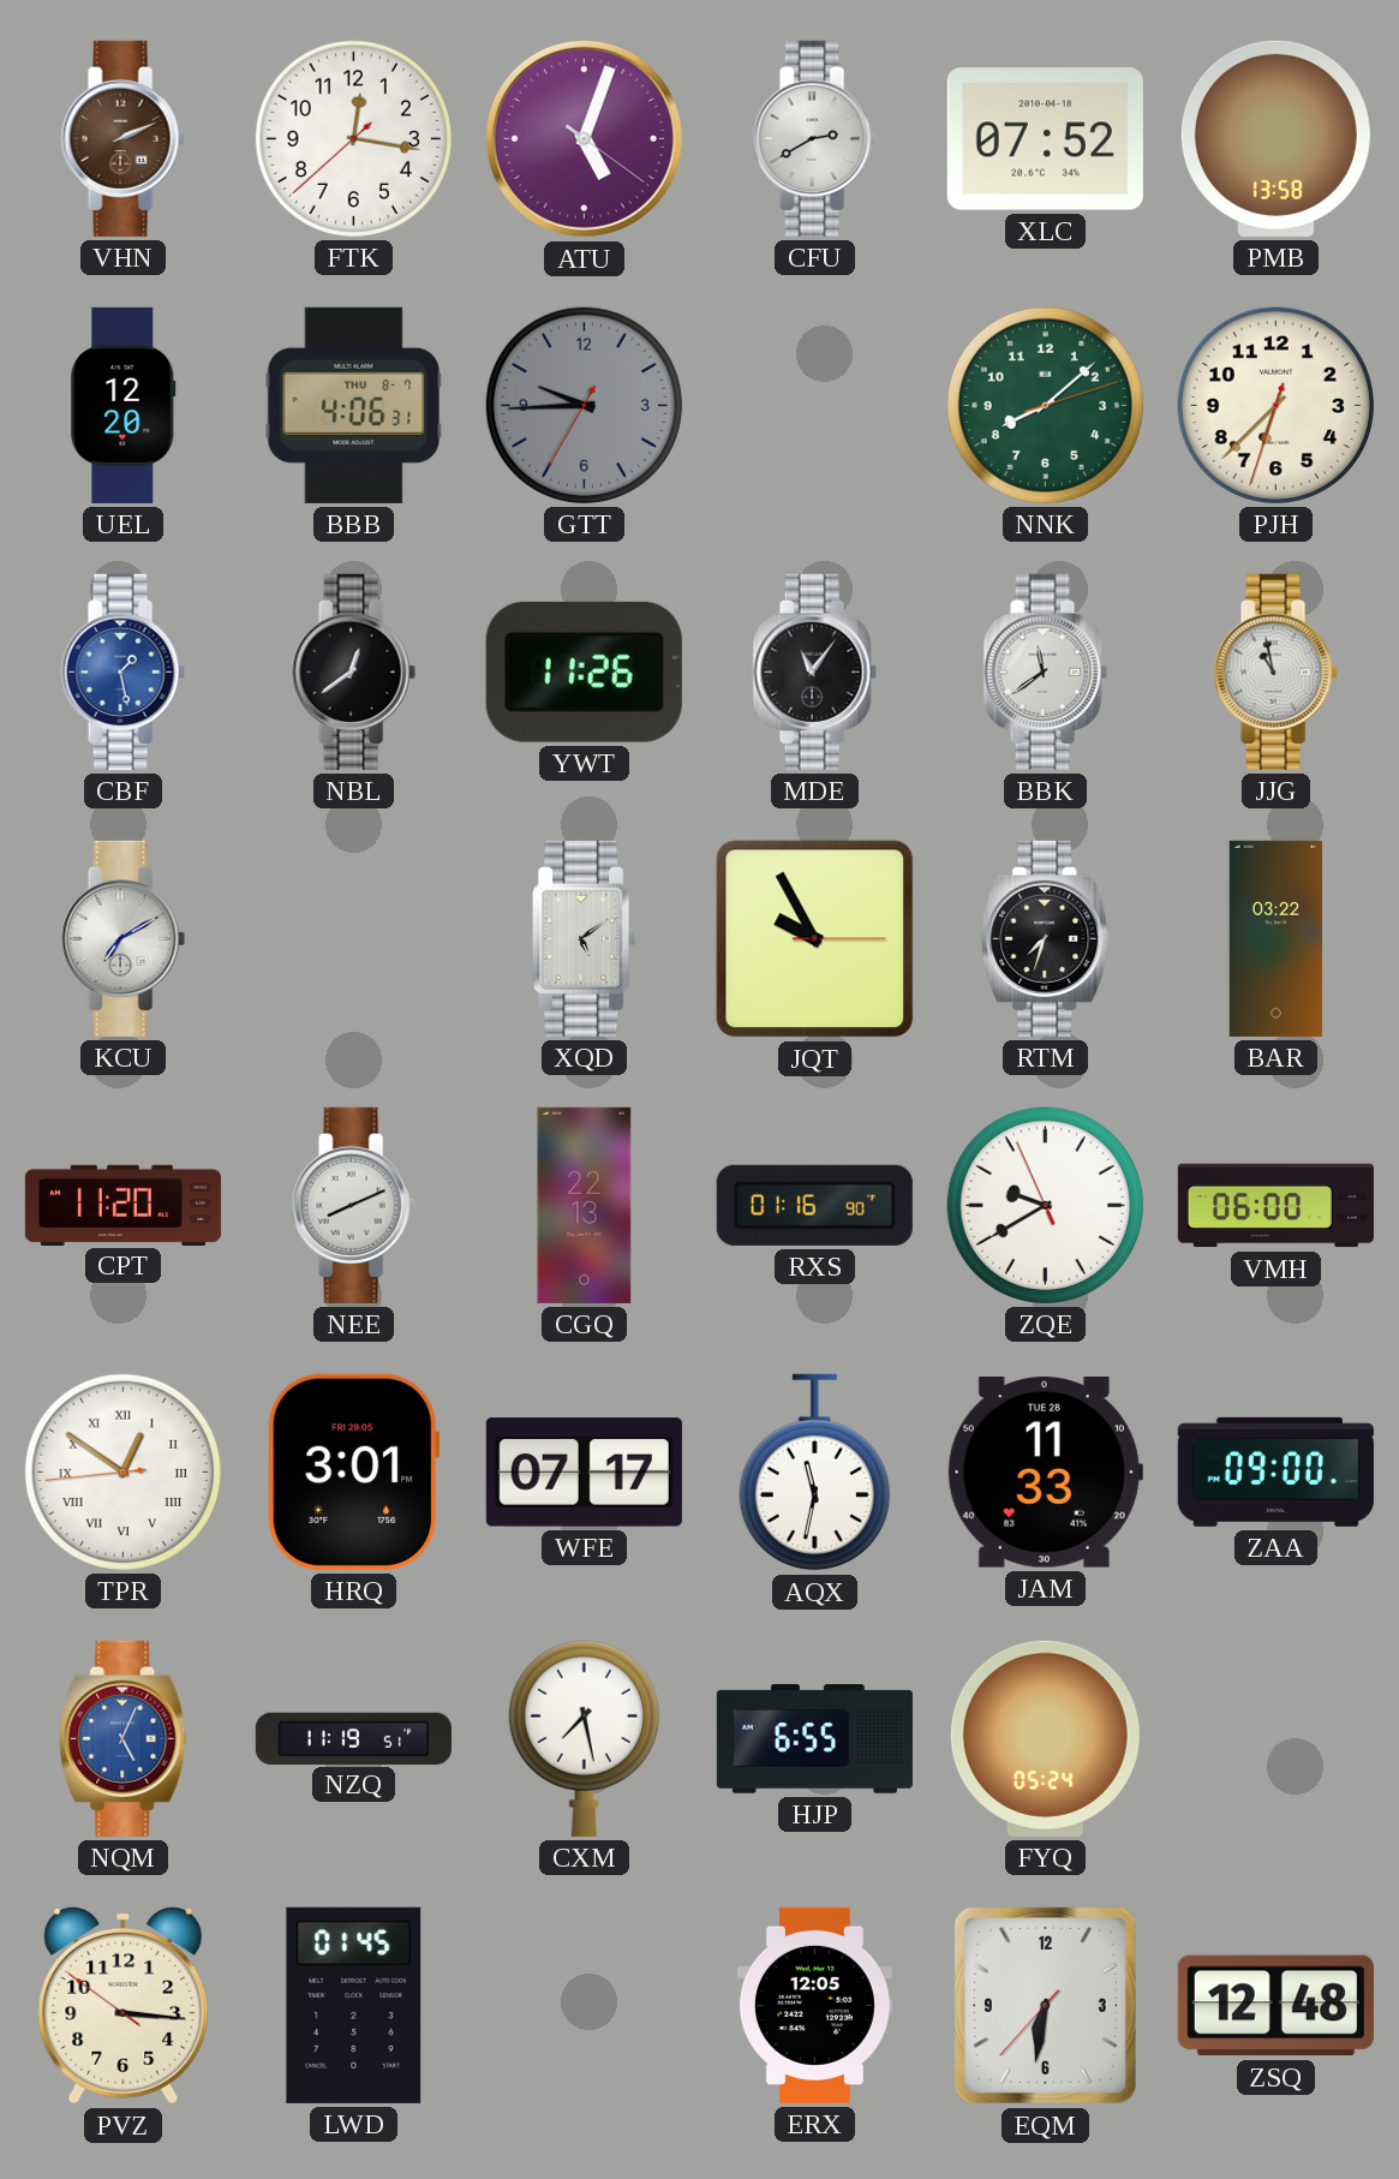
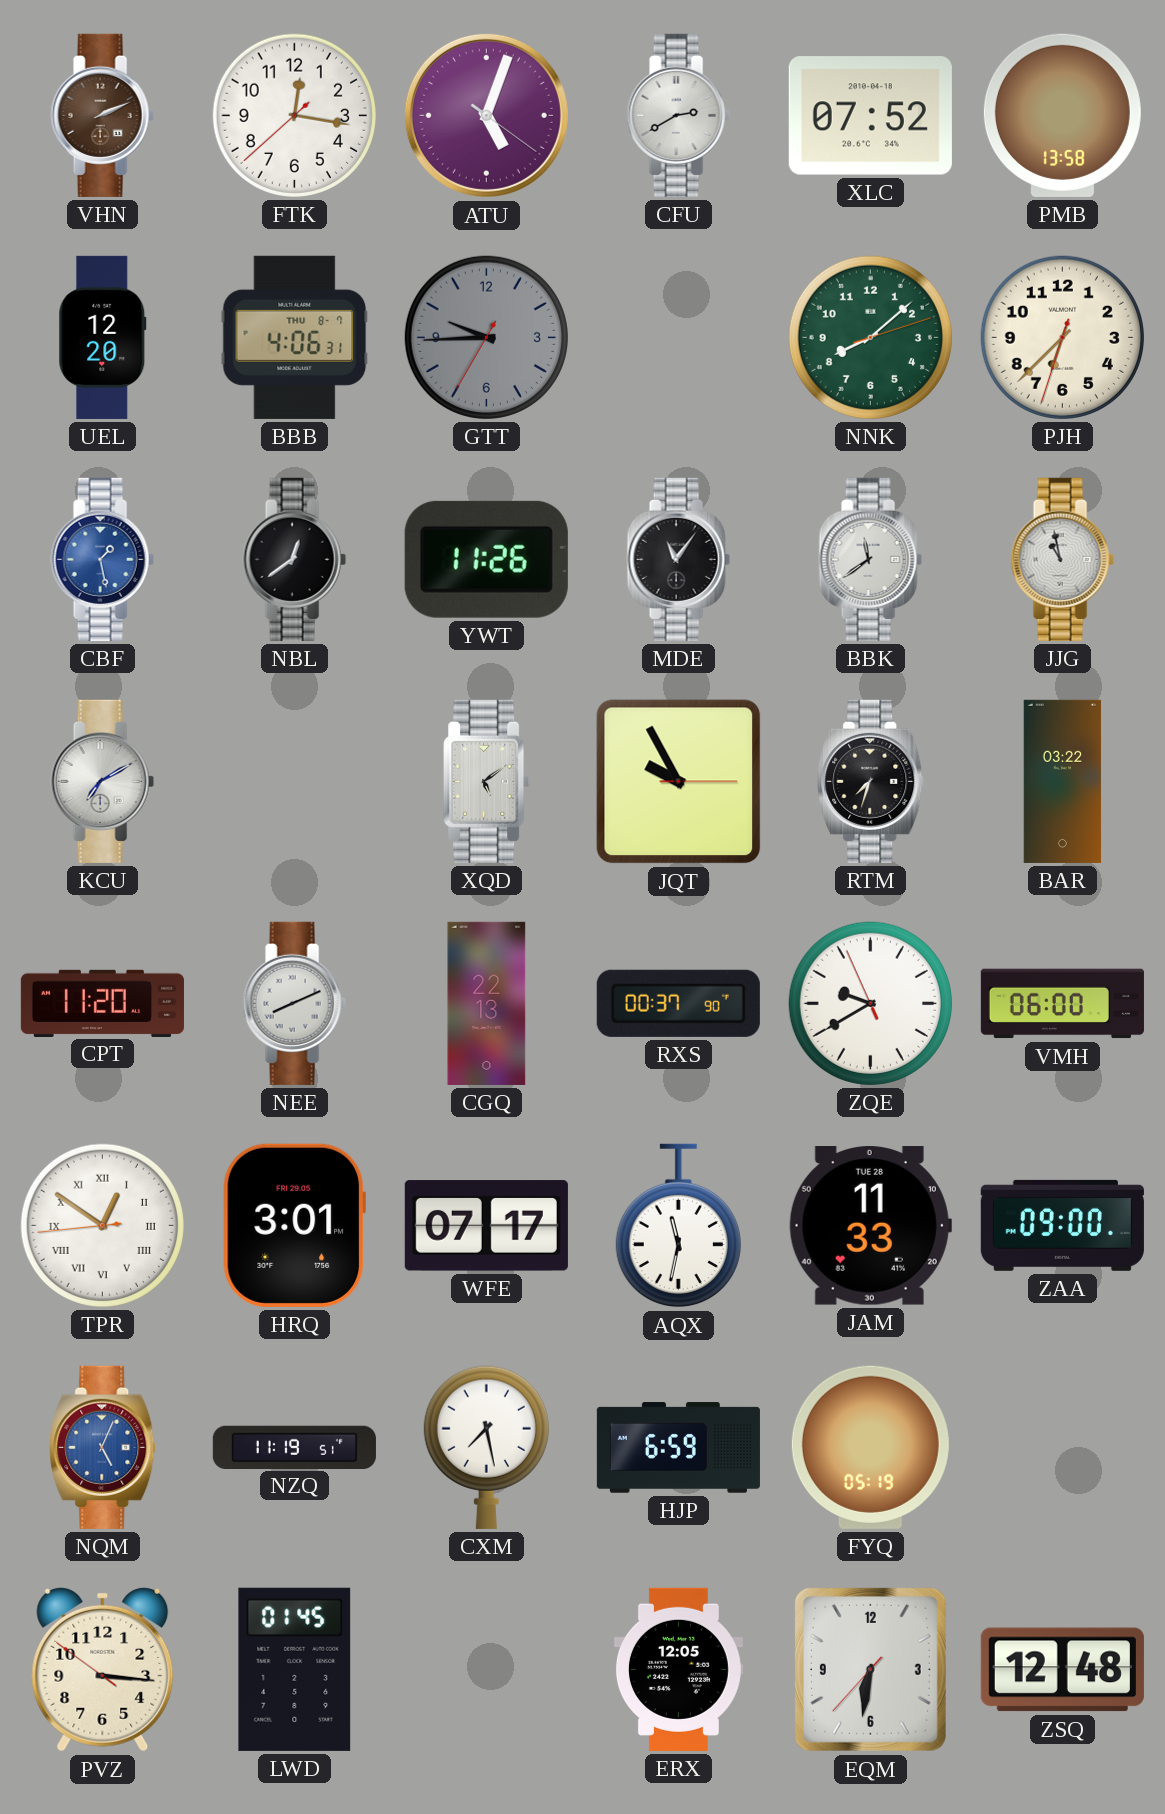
RXS: 01:16 -> 00:37 (678, 1003)
HJP: 6:55 -> 6:59 (678, 1448)
FYQ: 05:24 -> 05:19 (870, 1447)
